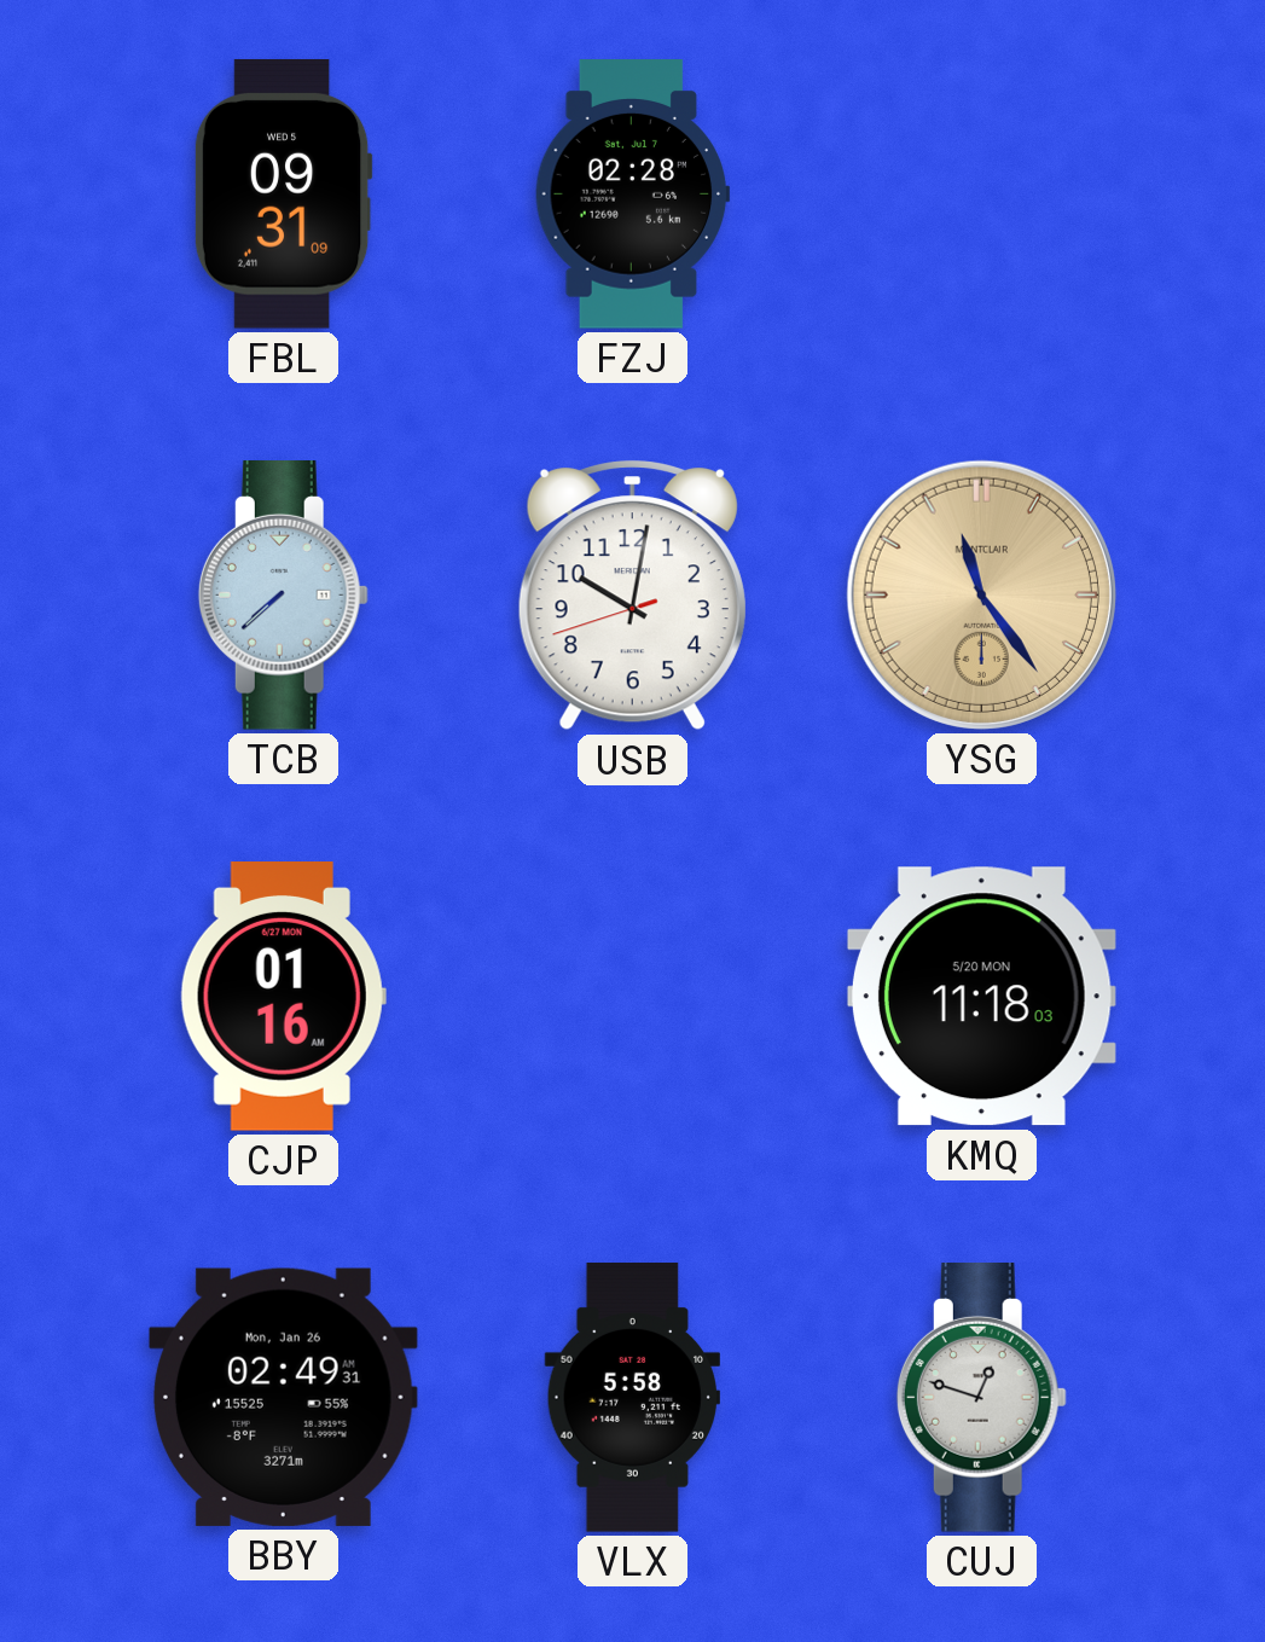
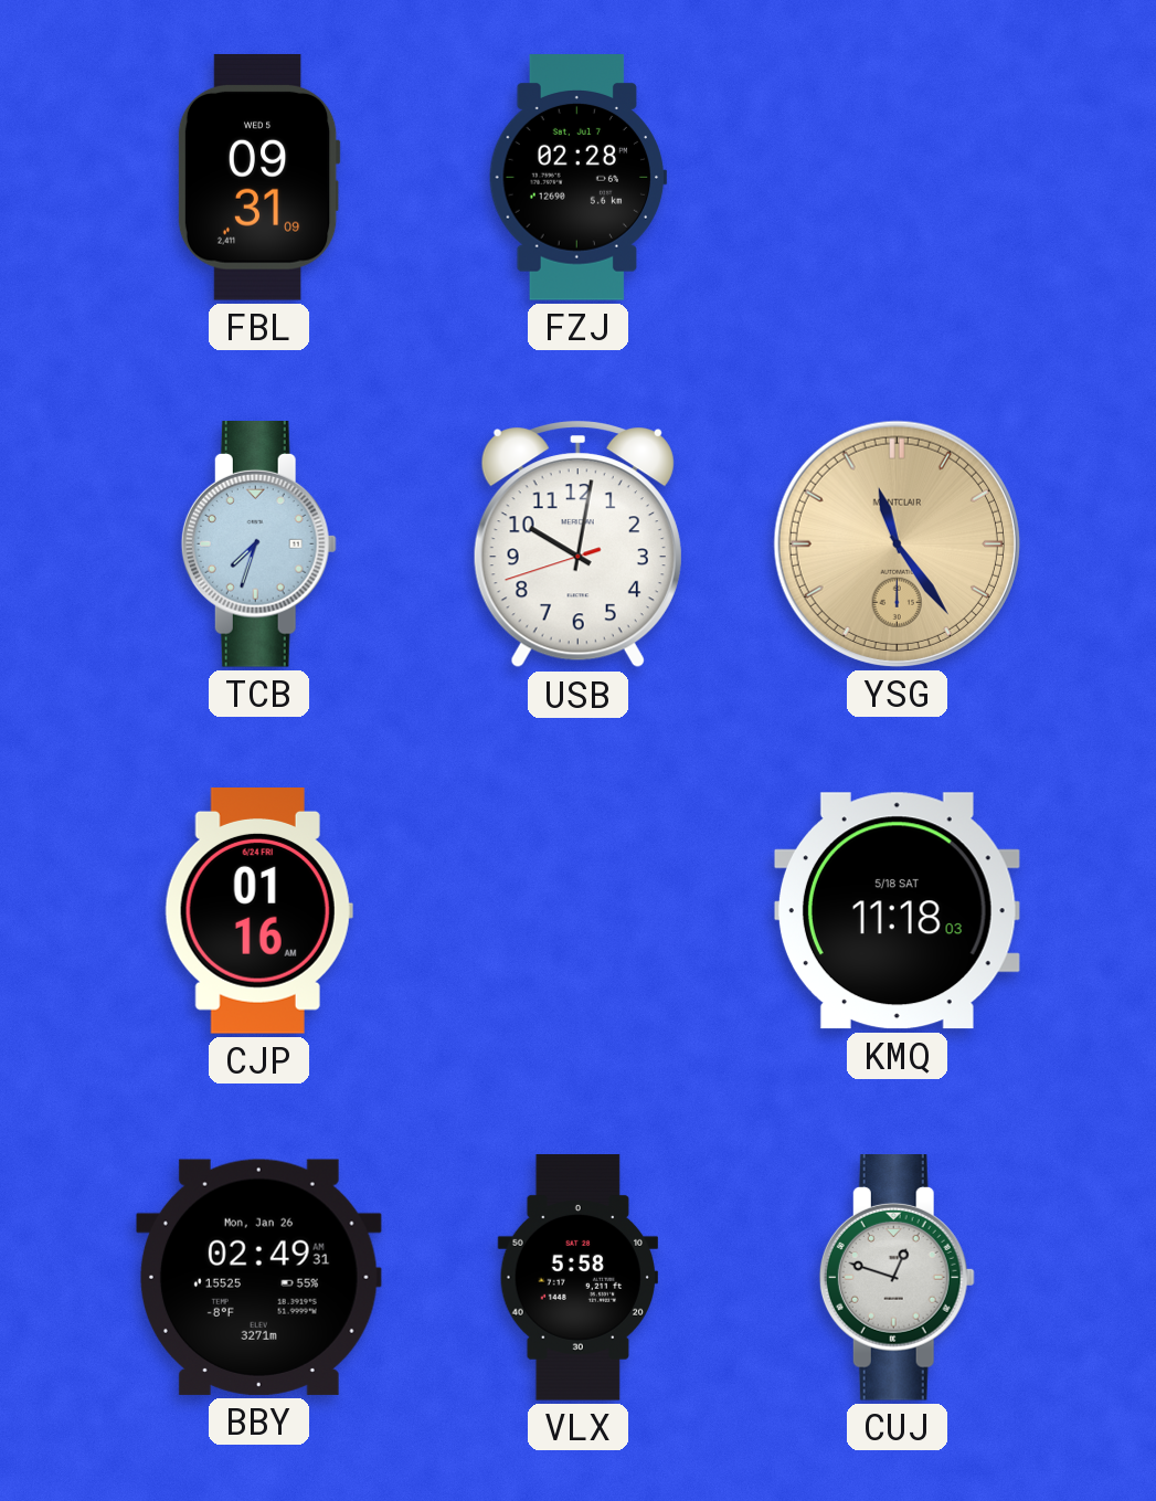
TCB: 7:38 -> 7:33 (258, 545)
CJP date: 6/27 MON -> 6/24 FRI (258, 911)
KMQ date: 5/20 MON -> 5/18 SAT (897, 911)
